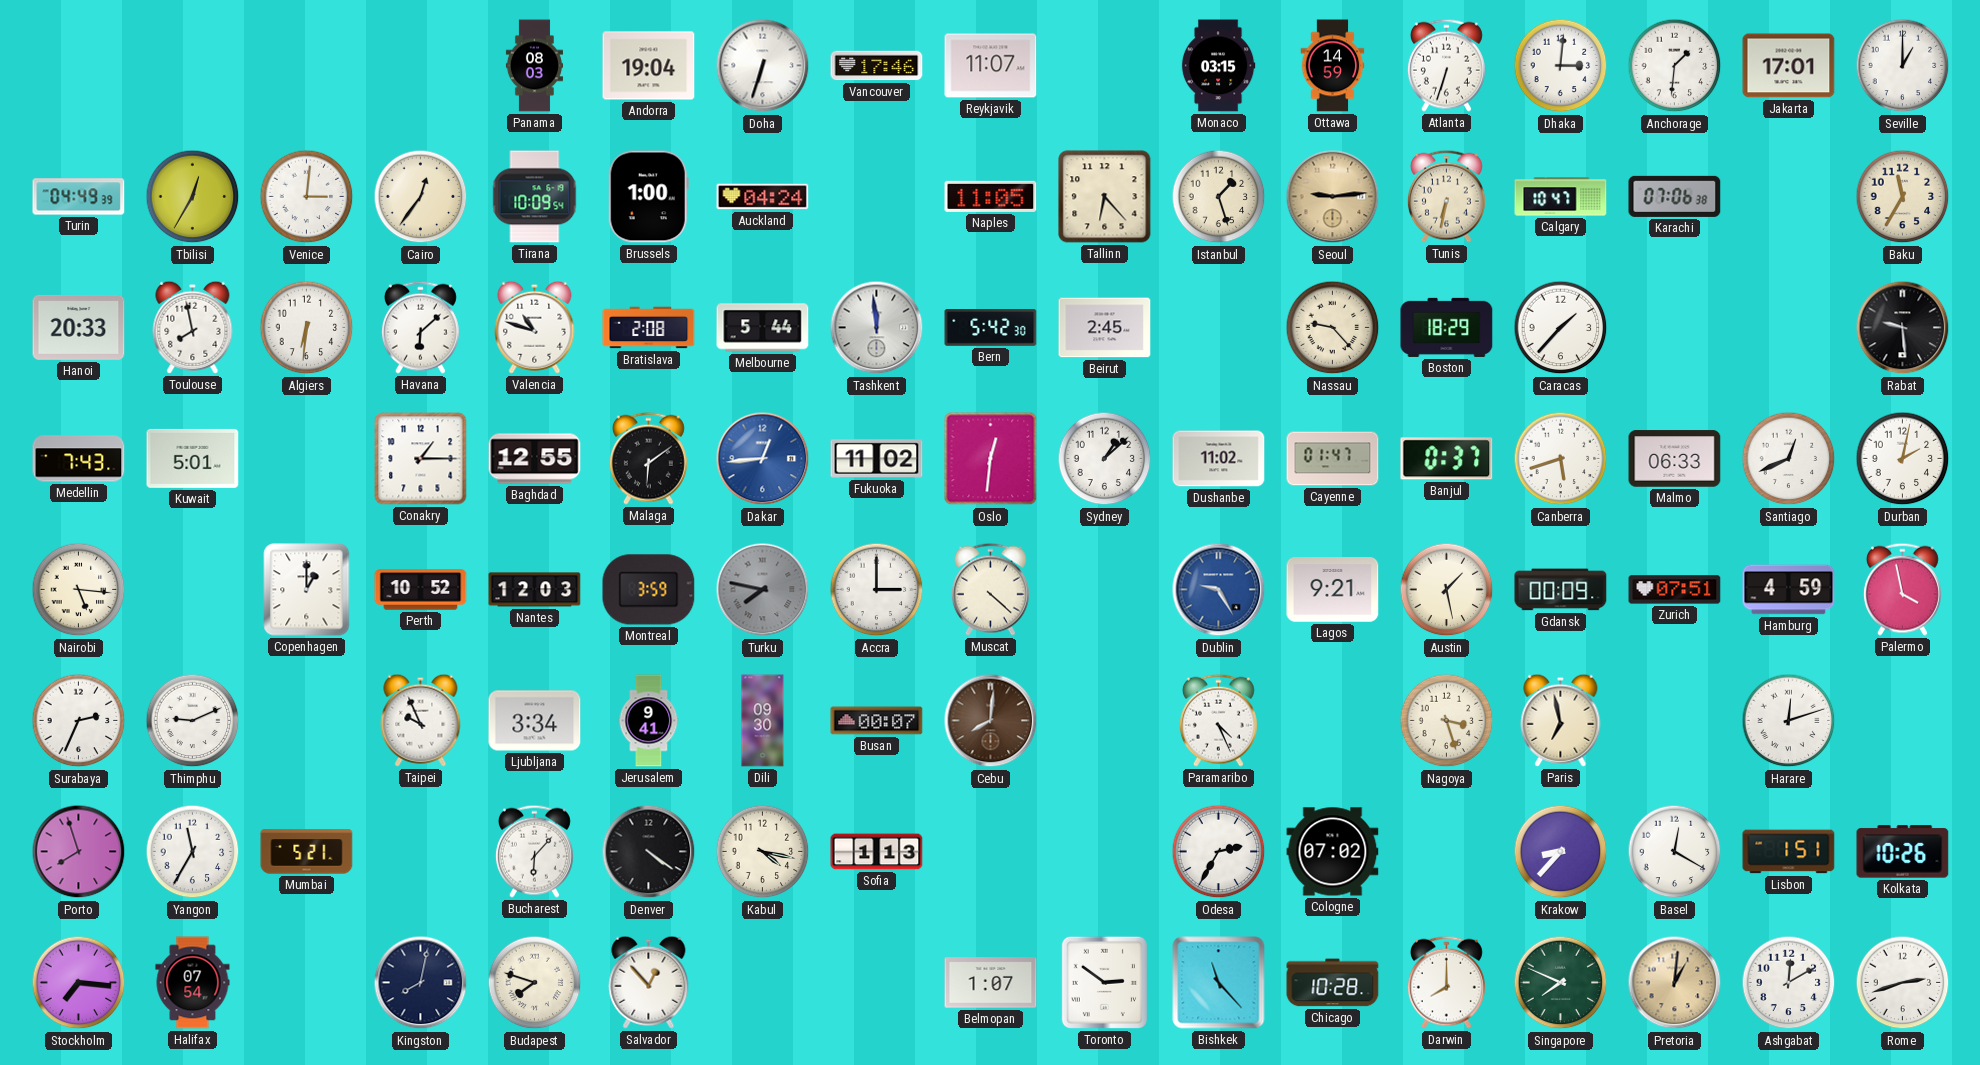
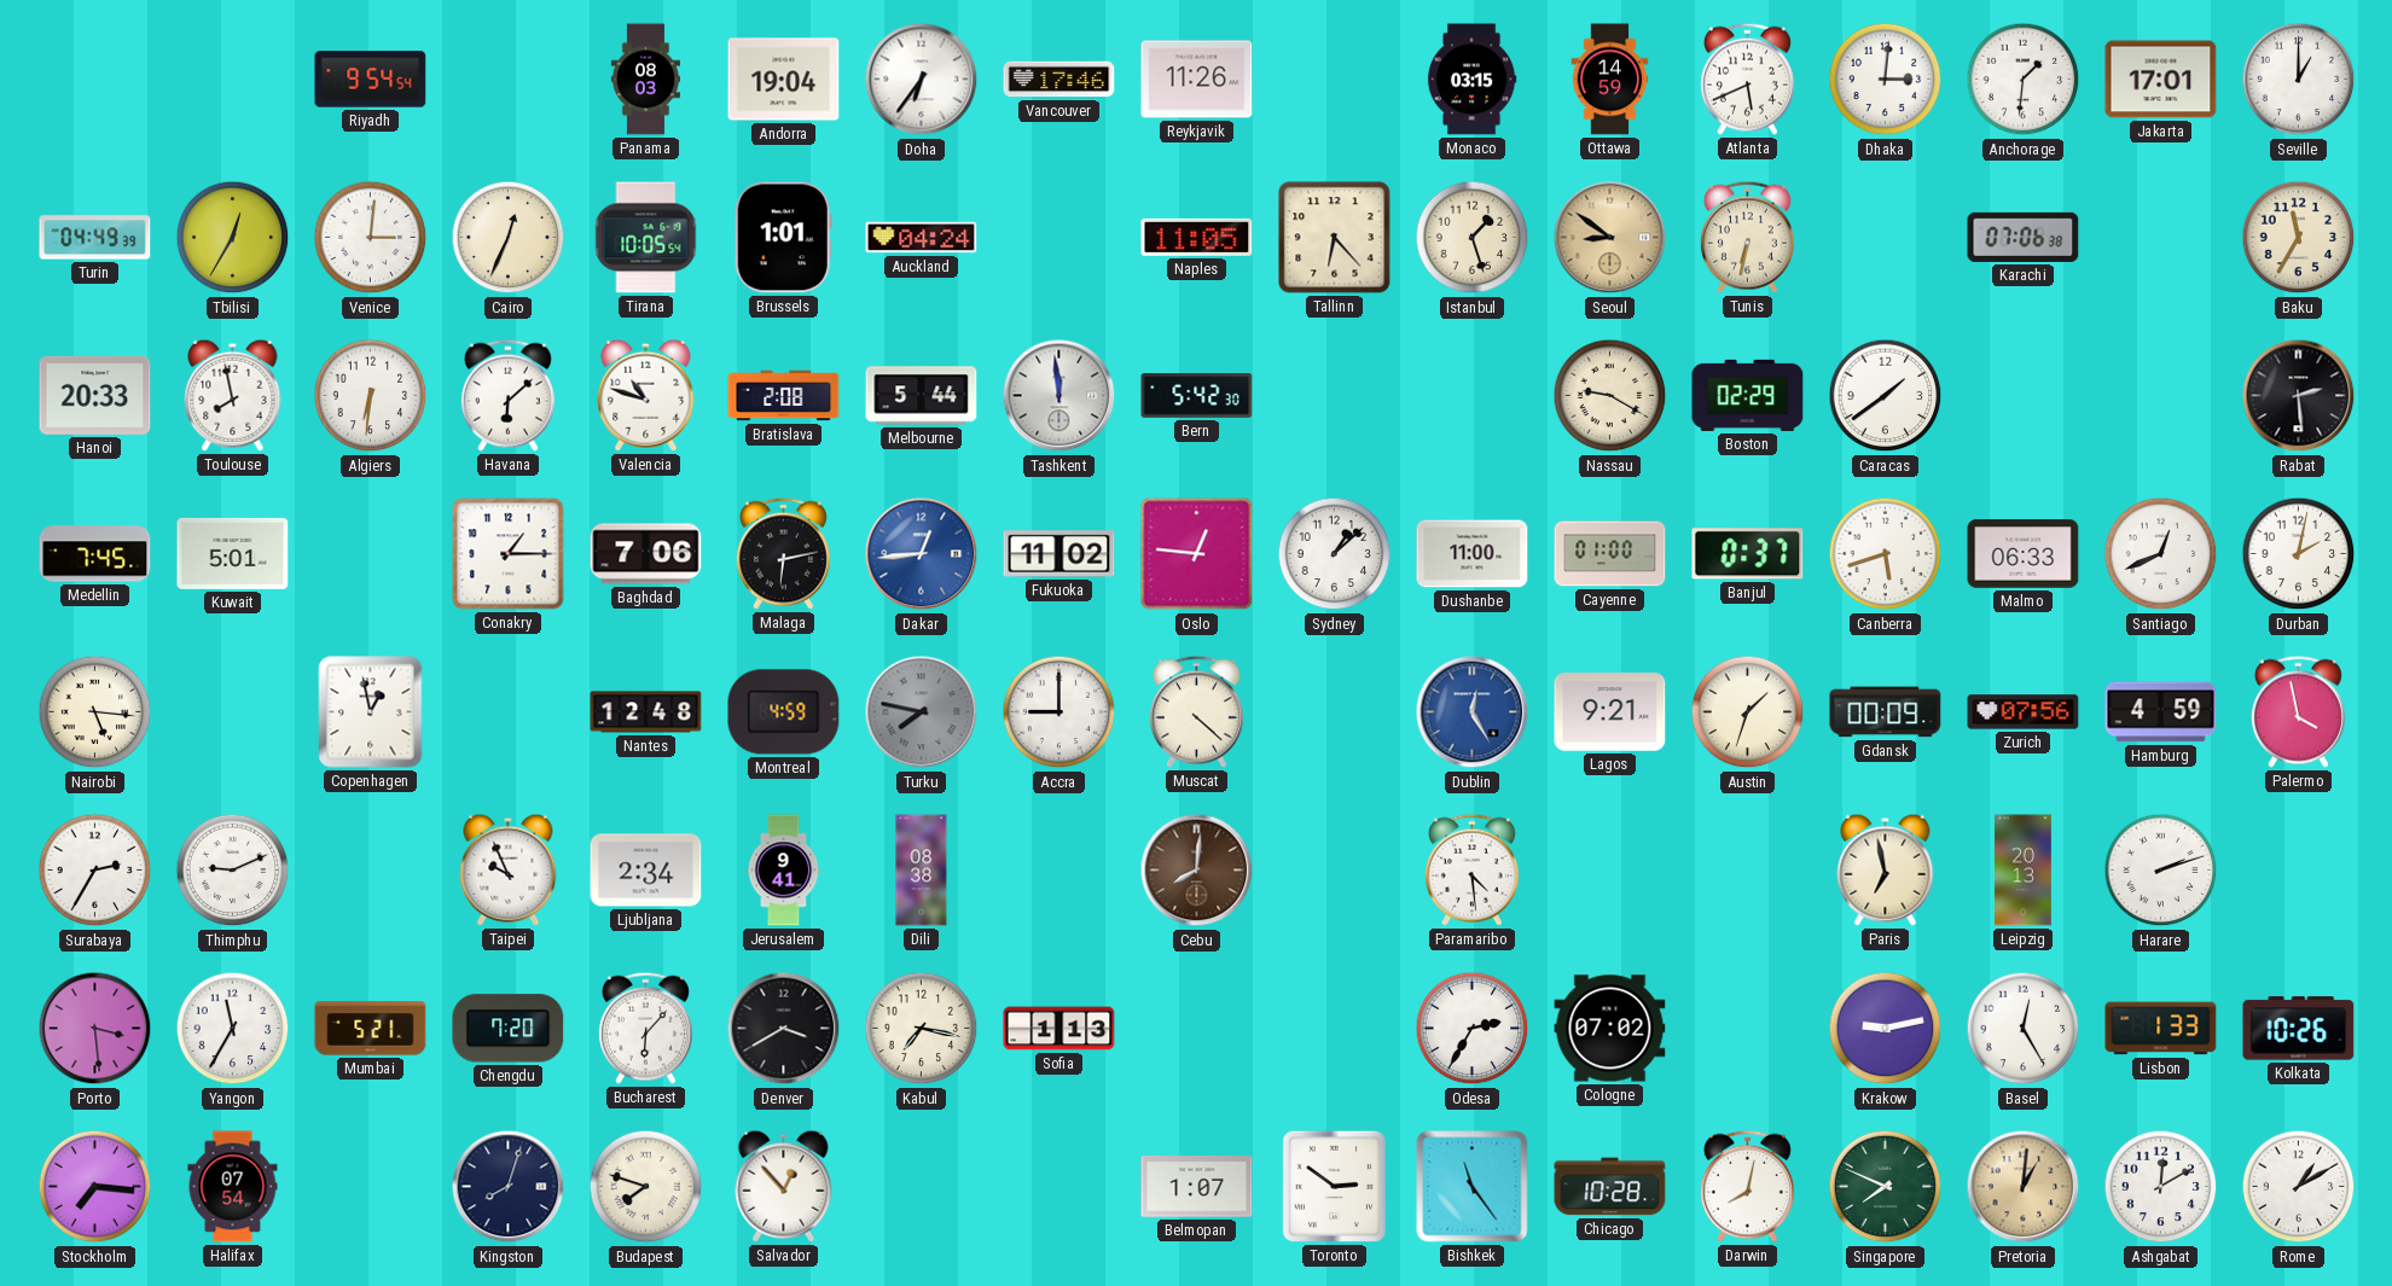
Riyadh: none -> 9:54 (371, 80)
Doha: 6:33 -> 6:36 (922, 80)
Reykjavik: 11:07 -> 11:26 (1197, 80)
Atlanta: 6:33 -> 5:41 (1747, 78)
Cairo: 12:36 -> 12:34 (509, 238)
Tirana: 10:09 -> 10:05 (646, 238)
Brussels: 1:00 -> 1:01 (783, 238)
Seoul: 9:14 -> 8:51 (1610, 238)
Calgary: 10:47 -> none (1561, 197)
Beirut: 2:45 -> none (1105, 328)
Nassau: 9:23 -> 9:20 (1610, 396)
Boston: 18:29 -> 02:29 (1748, 395)
Caracas: 1:37 -> 1:39 (1886, 396)
Rabat: 9:29 -> 2:29 (2299, 396)
Medellin: 7:43 -> 7:45 (95, 554)
Baghdad: 12:55 -> 7:06 (646, 554)
Malaga: 6:09 -> 6:13 (783, 553)
Oslo: 12:31 -> 12:46 (1197, 554)
Dushanbe: 11:02 -> 11:00 (1473, 554)
Cayenne: 01:47 -> 01:00 (1610, 554)
Copenhagen: 1:00 -> 12:58 (371, 712)
Perth: 10:52 -> none (421, 590)
Nantes: 12:03 -> 12:48 (646, 712)
Montreal: 3:59 -> 4:59 (784, 712)
Accra: 3:00 -> 9:00 (1059, 712)
Dublin: 9:25 -> 12:25 (1473, 712)
Austin: 1:28 -> 1:33 (1748, 712)
Zurich: 07:51 -> 07:56 (2024, 712)
Surabaya: 2:34 -> 2:35 (95, 871)
Ljubljana: 3:34 -> 2:34 (646, 871)
Dili: 09:30 -> 08:38 (922, 871)
Busan: 00:07 -> none (877, 721)
Paramaribo: 4:26 -> 4:29 (1471, 869)
Nagoya: 3:27 -> none (1447, 721)
Leipzig: none -> 20:13 (2024, 871)
Harare: 12:12 -> 2:12 (2161, 871)
Porto: 7:57 -> 3:29 (95, 1029)
Chengdu: none -> 7:20 (509, 1029)
Denver: 4:21 -> 3:40 (784, 1029)
Kabul: 4:17 -> 7:17 (922, 1029)
Krakow: 8:37 -> 9:13 (1886, 1029)
Basel: 12:20 -> 12:25 (2024, 1029)
Lisbon: 1:51 -> 1:33 (2161, 1029)
Kingston: 8:02 -> 8:03 (509, 1187)
Bishkek: 11:23 -> 11:24 (1473, 1187)
Darwin: 8:00 -> 8:02 (1747, 1186)
Rome: 2:42 -> 1:10 (2299, 1187)
